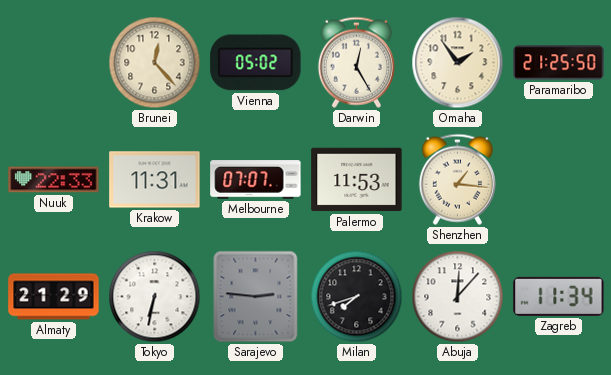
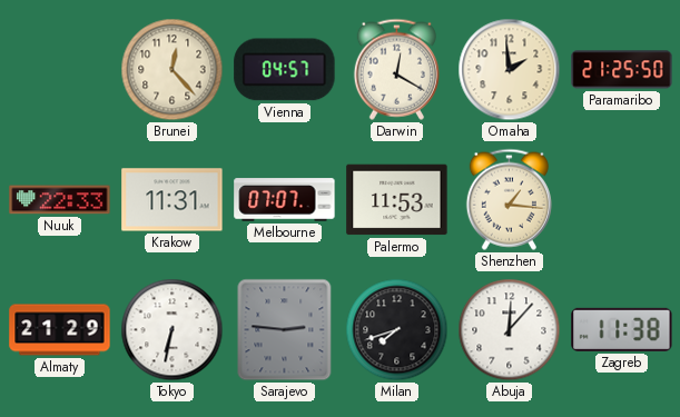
Vienna: 05:02 -> 04:57 (285, 70)
Darwin: 12:25 -> 12:20 (396, 69)
Omaha: 1:54 -> 1:59 (510, 70)
Zagreb: 11:34 -> 11:38 (622, 329)
